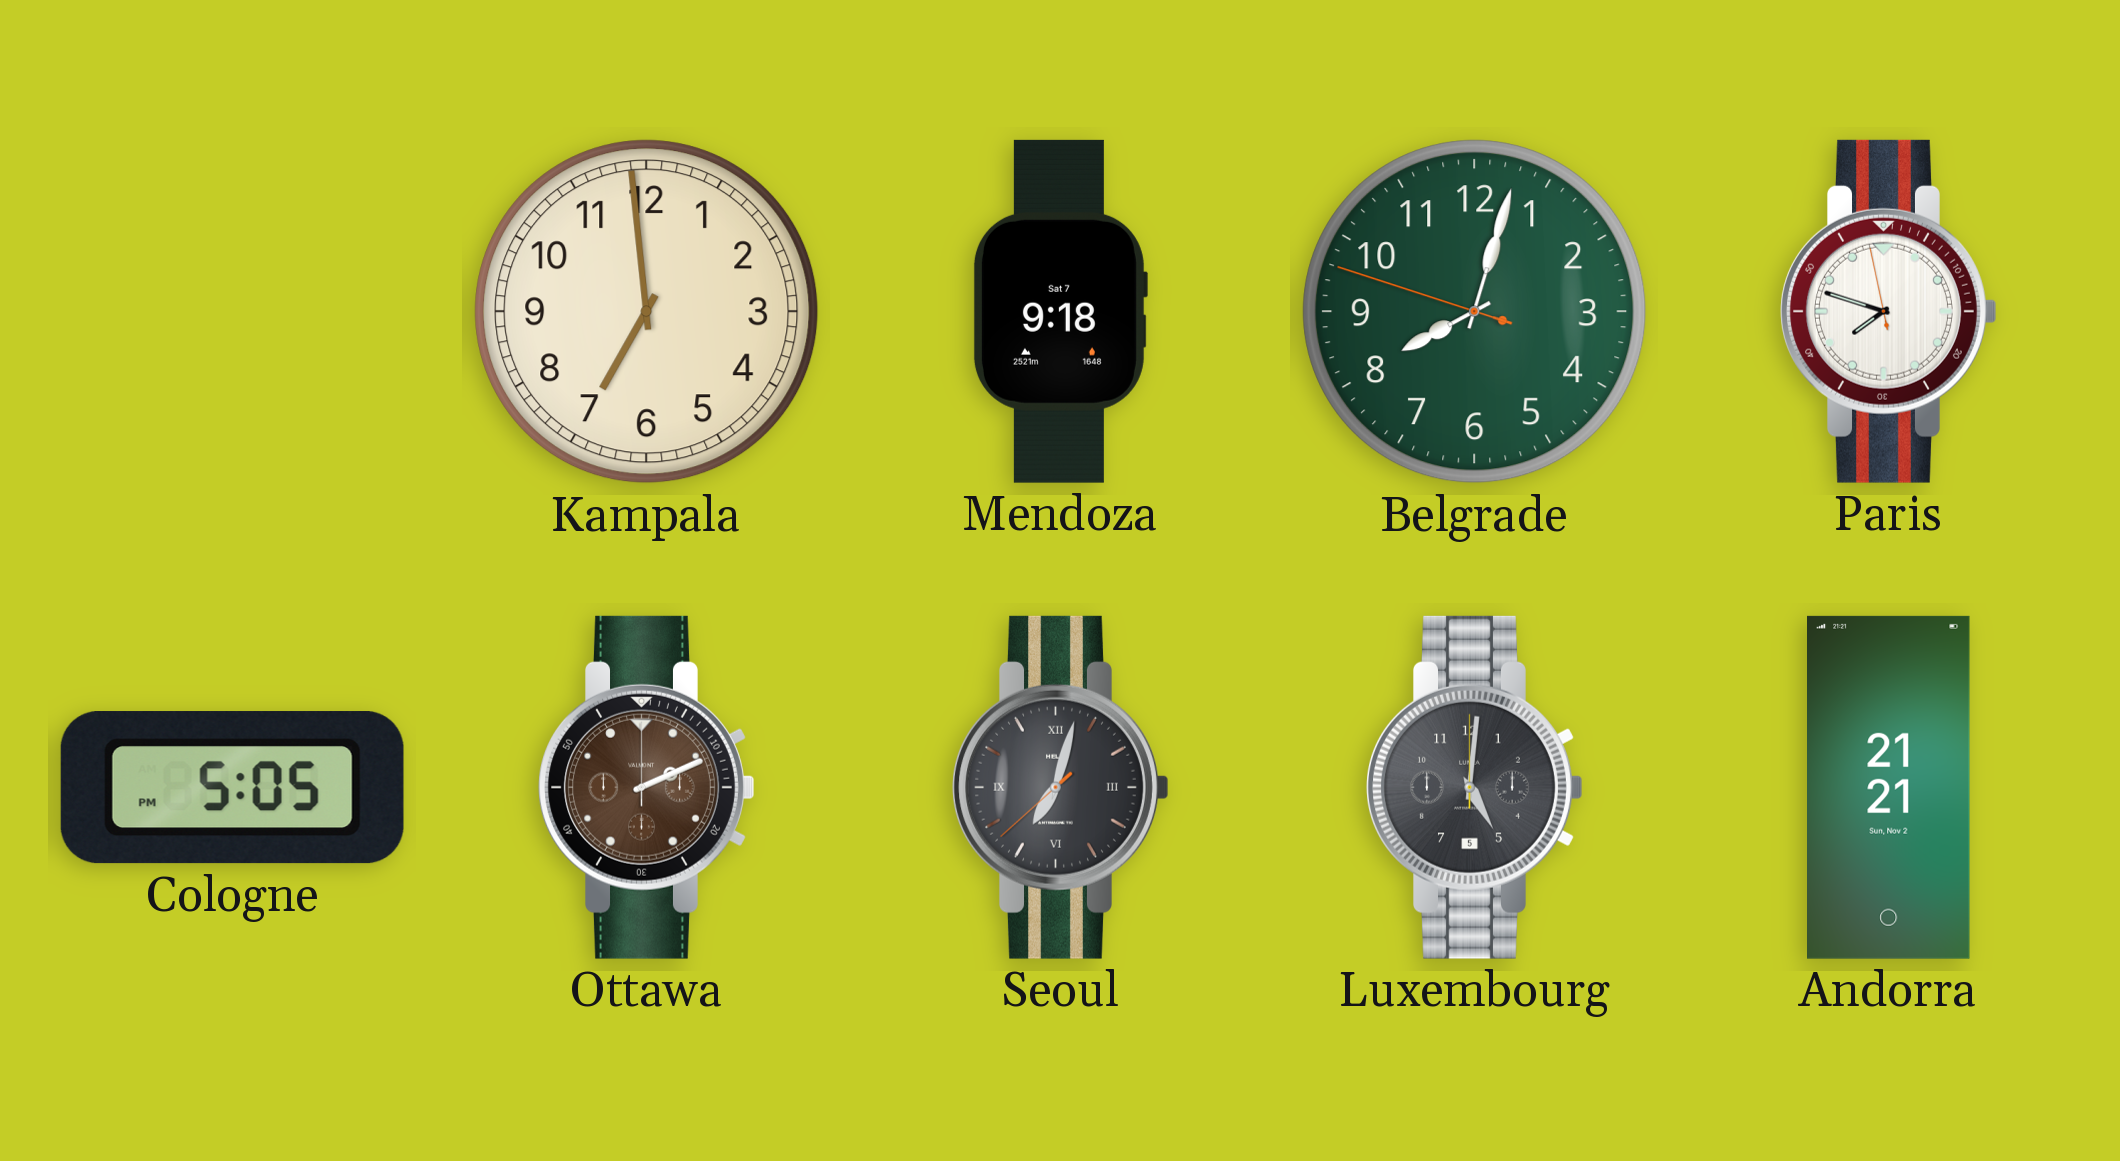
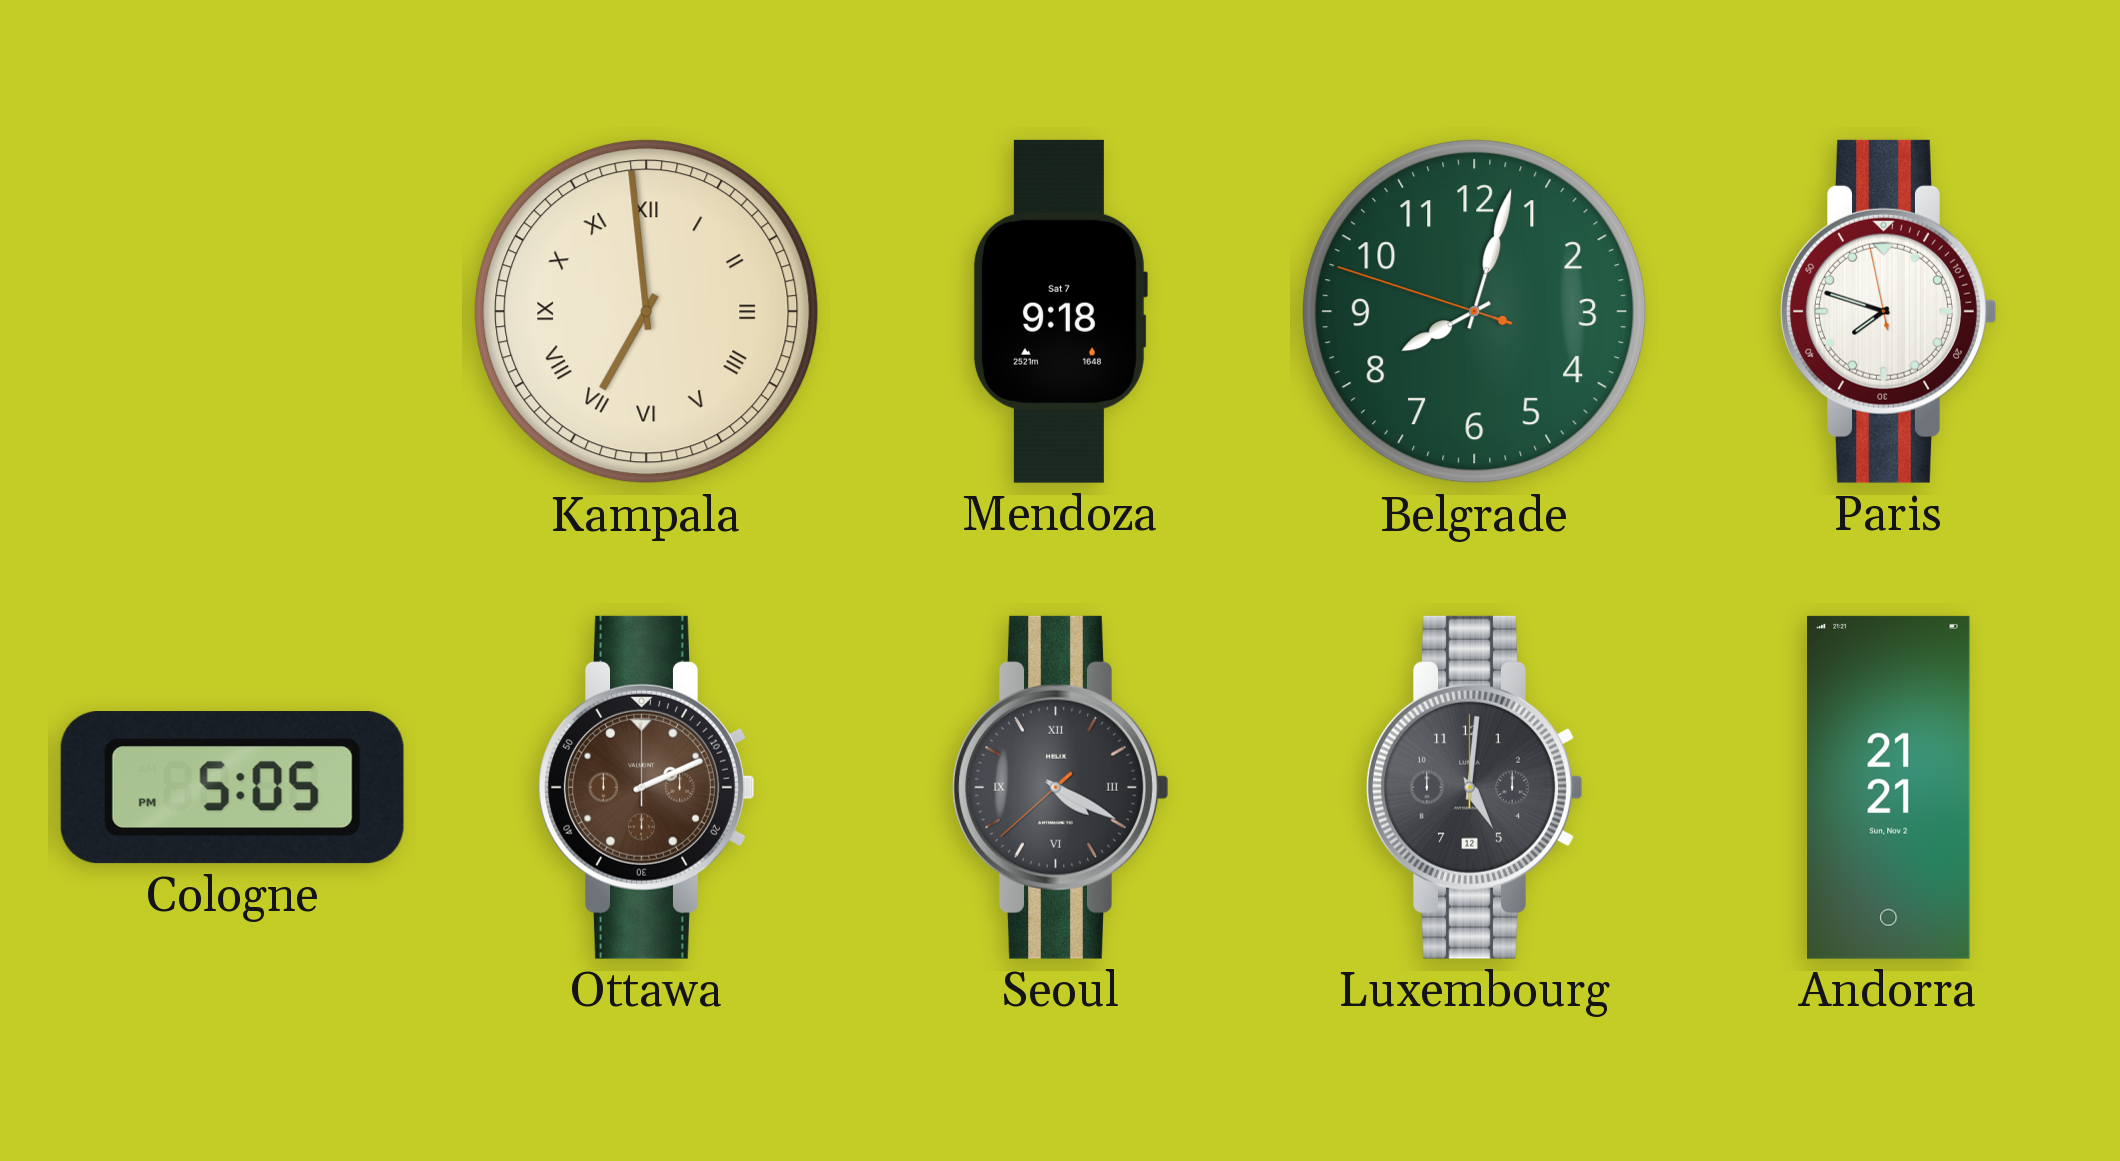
Kampala numerals: Arabic -> Roman (647, 312)
Seoul: 7:02 -> 4:19 (1061, 787)
Luxembourg date: 5 -> 12 (1475, 787)
